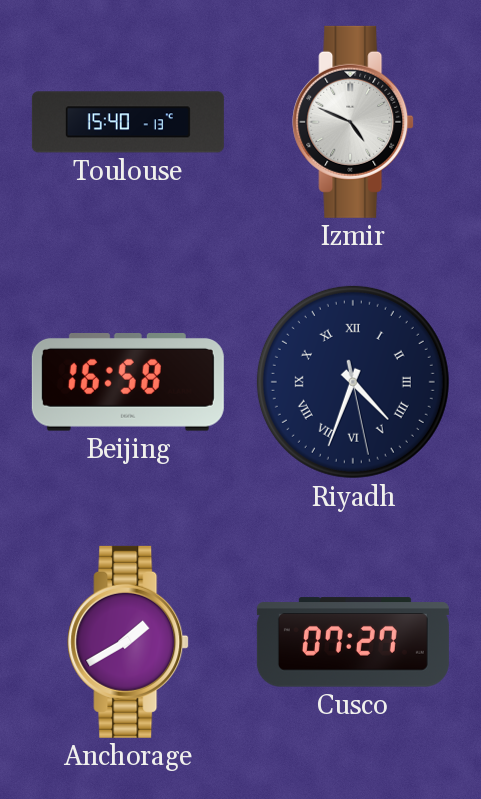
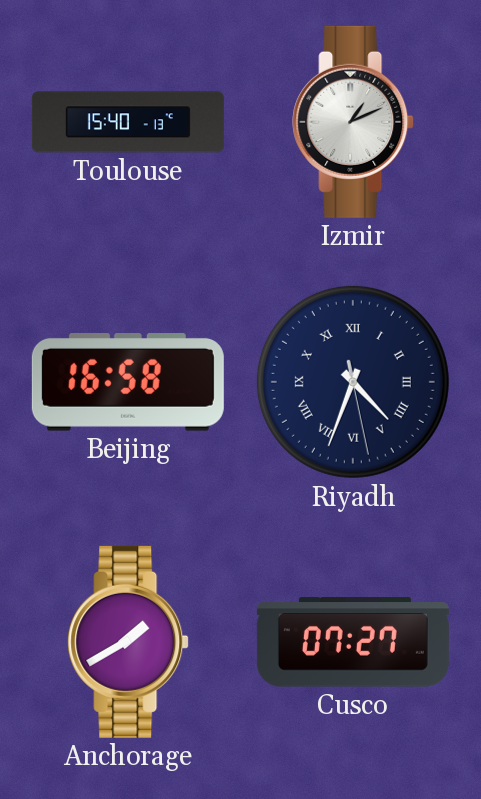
Izmir: 4:49 -> 1:11 (353, 122)
